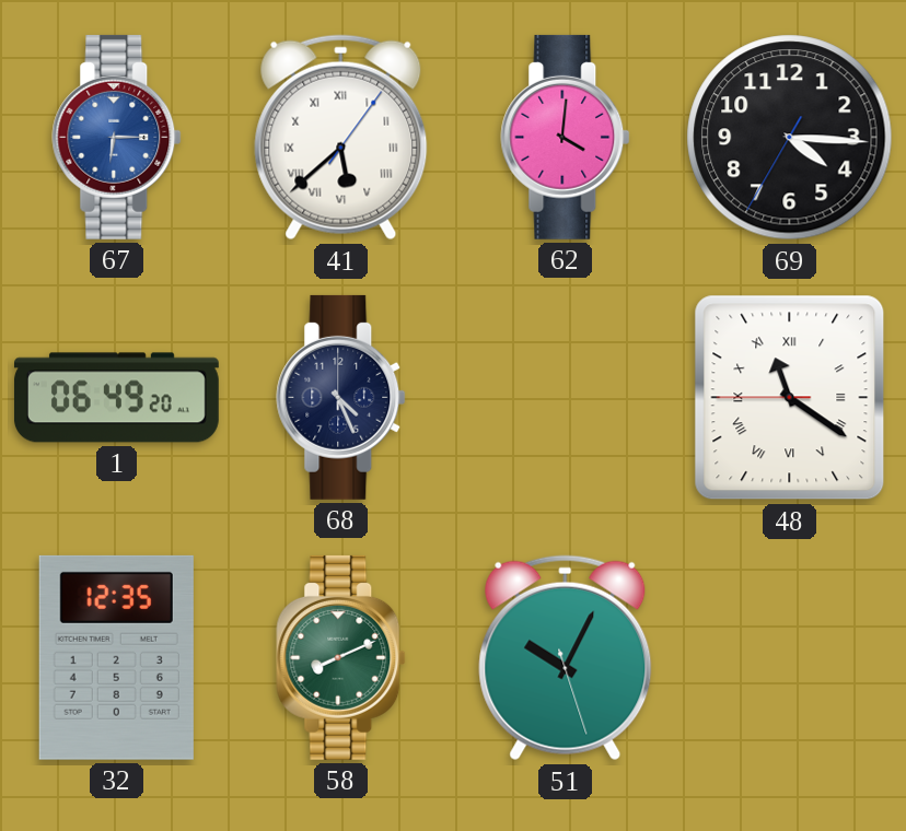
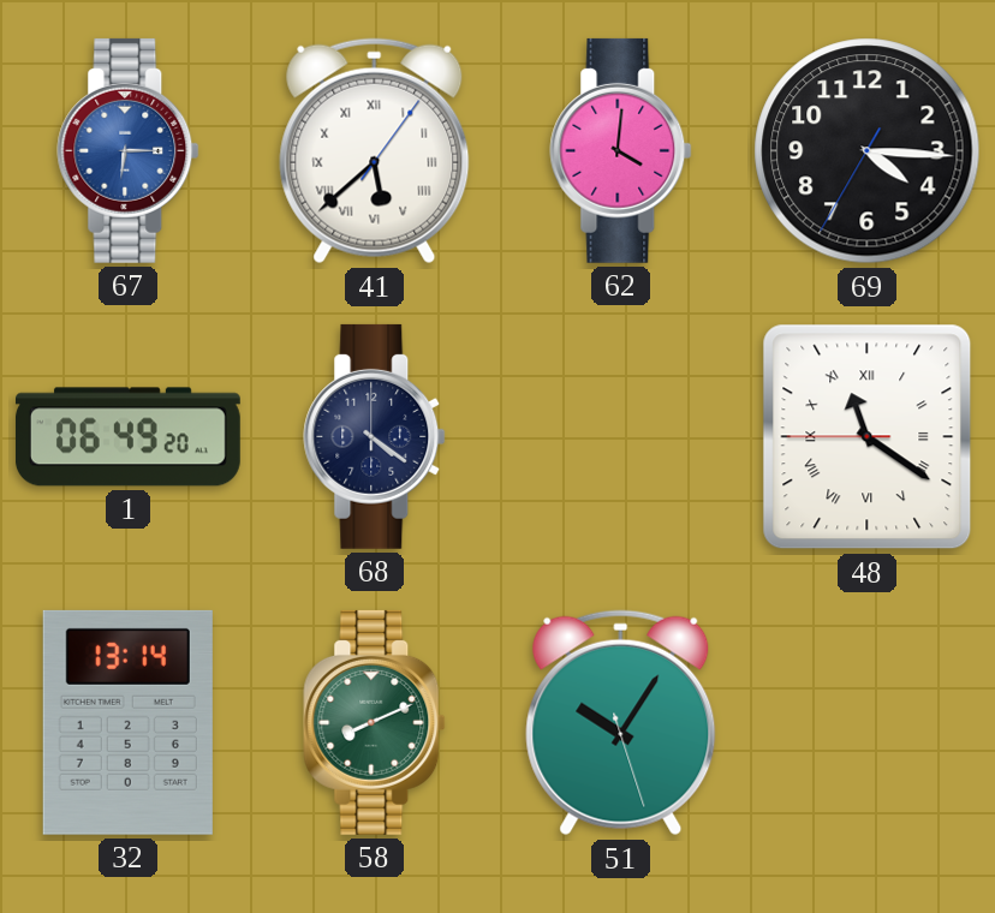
68: 4:26 -> 4:21 (375, 436)
32: 12:35 -> 13:14 (127, 722)
51: 10:04 -> 10:05 (621, 723)
